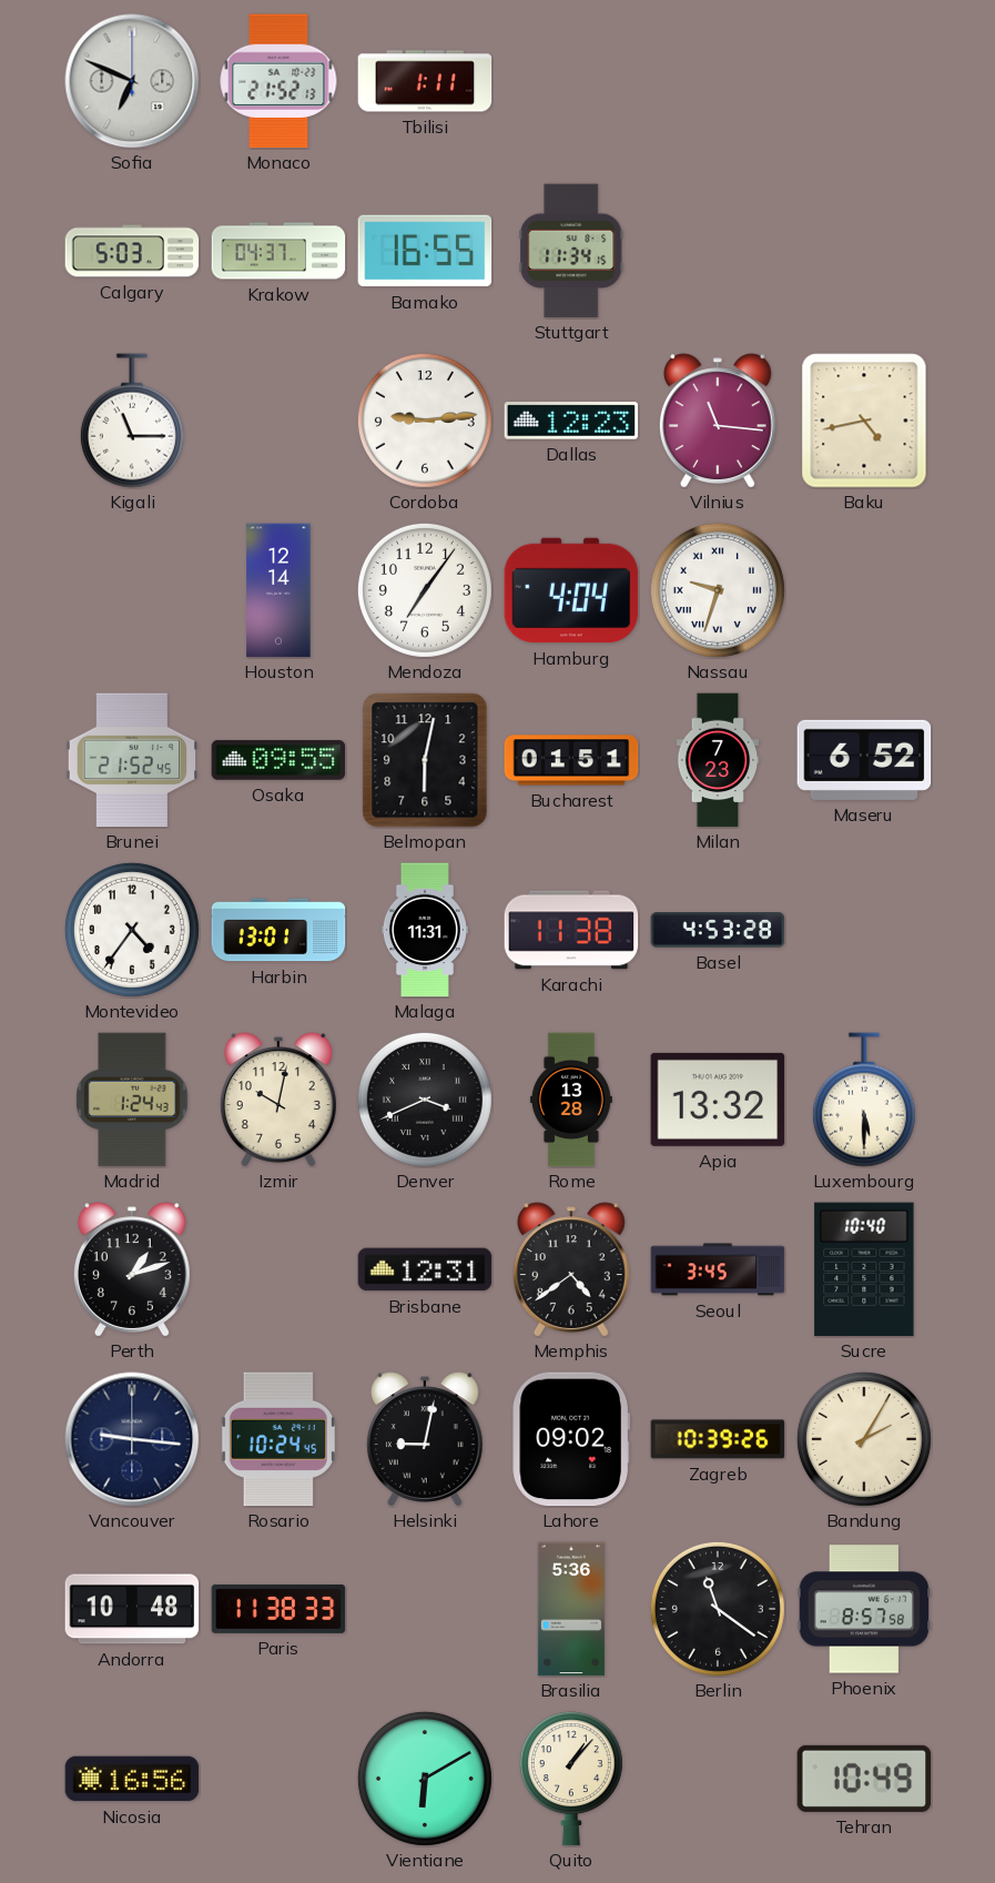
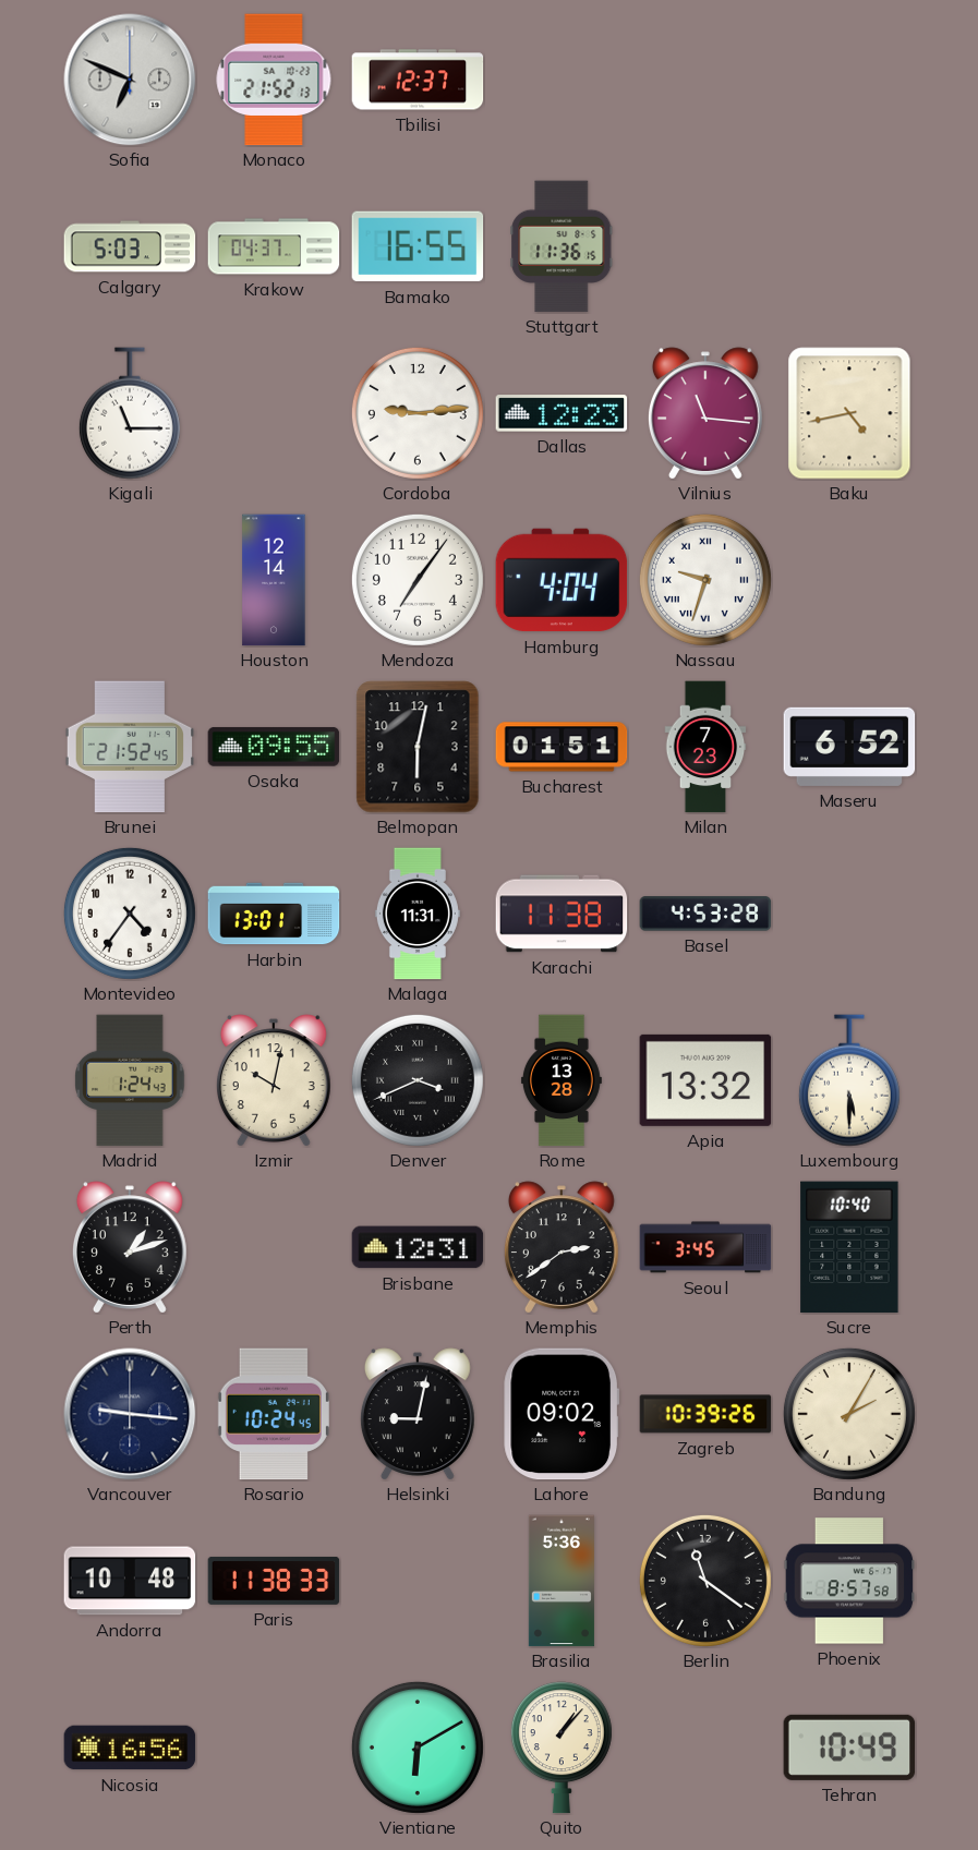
Tbilisi: 1:11 -> 12:37 (418, 80)
Stuttgart: 11:34 -> 11:36 (562, 246)
Memphis: 4:39 -> 2:39 (562, 1247)
